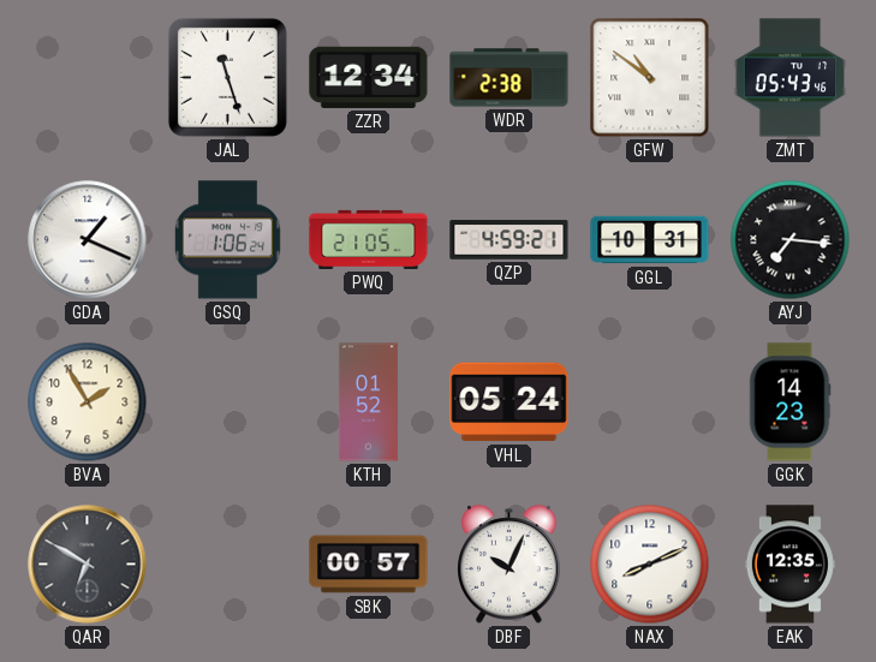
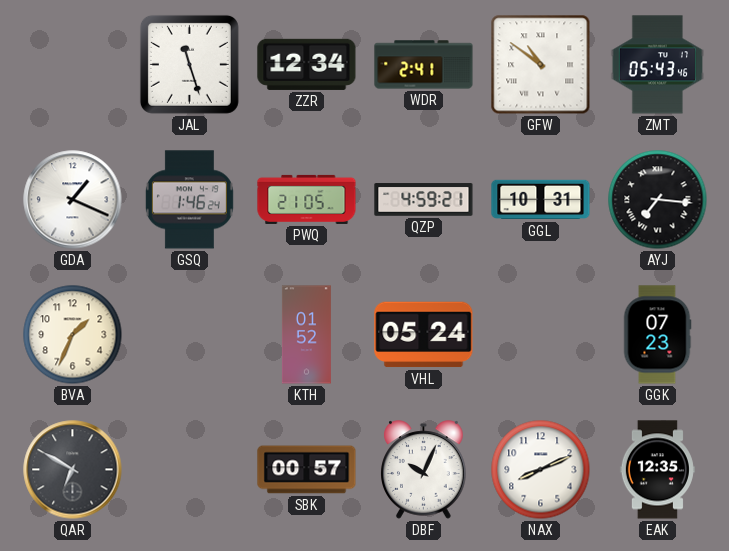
WDR: 2:38 -> 2:41 (424, 65)
GSQ: 1:06 -> 1:46 (189, 200)
BVA: 1:55 -> 1:34 (73, 335)
GGK: 14:23 -> 07:23 (657, 335)
